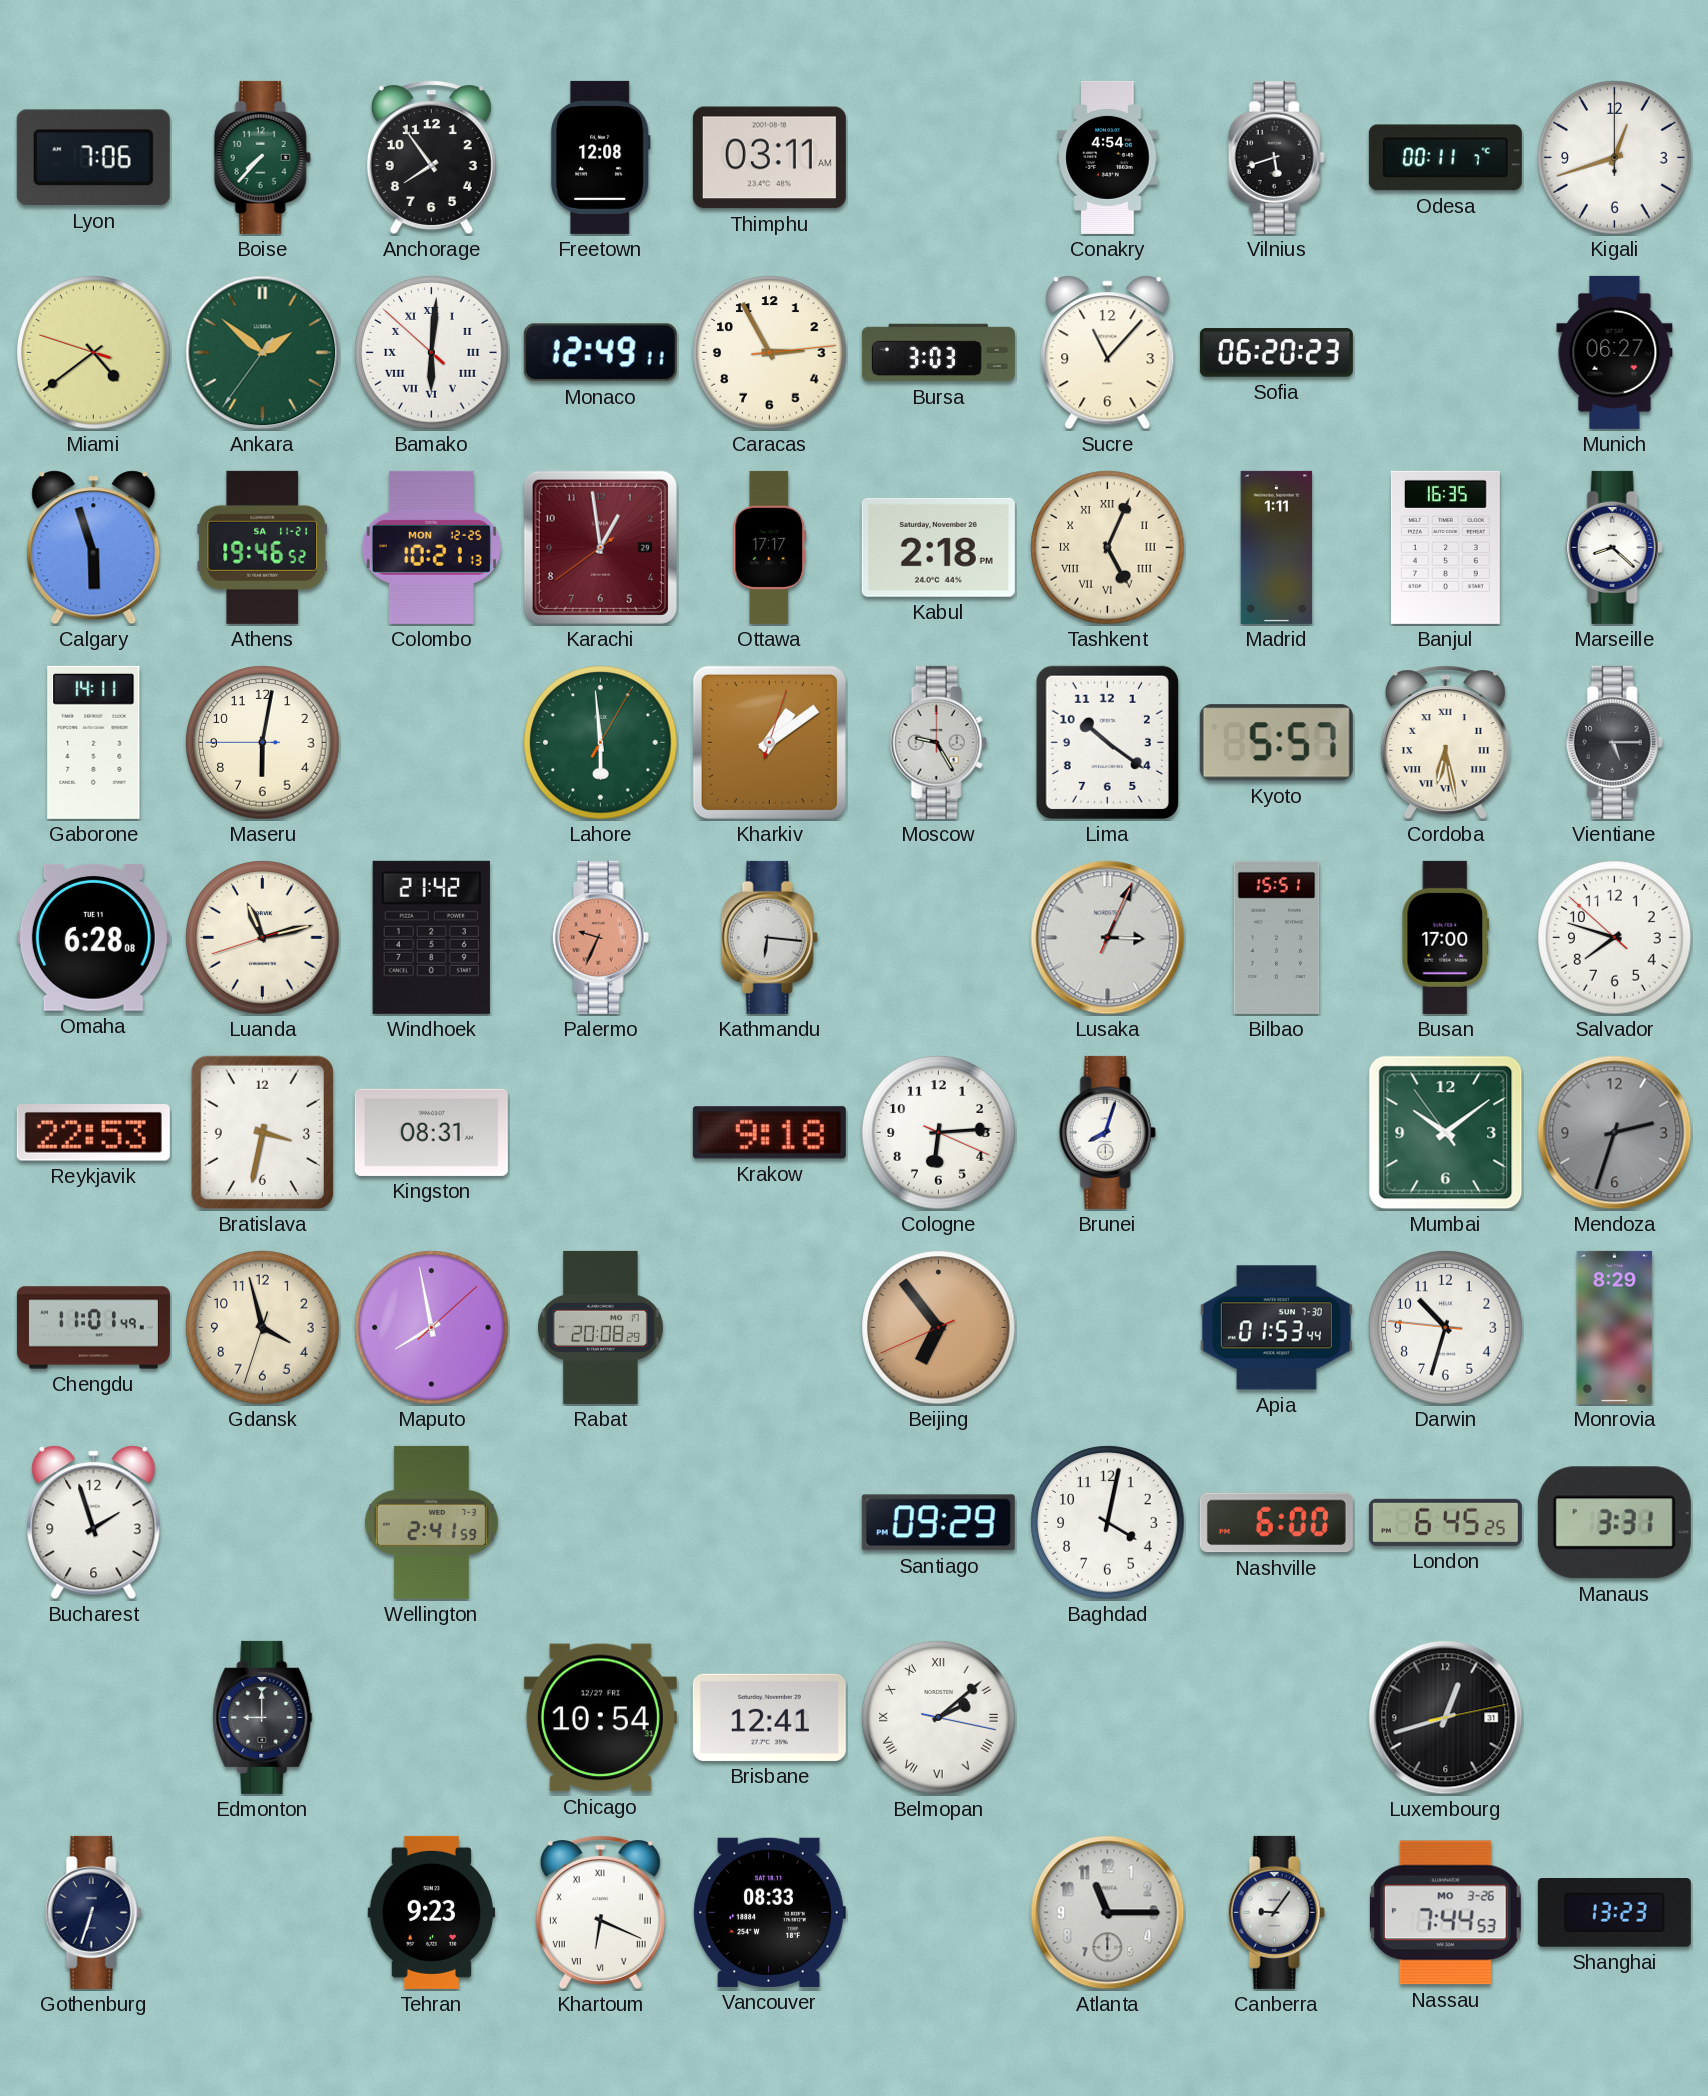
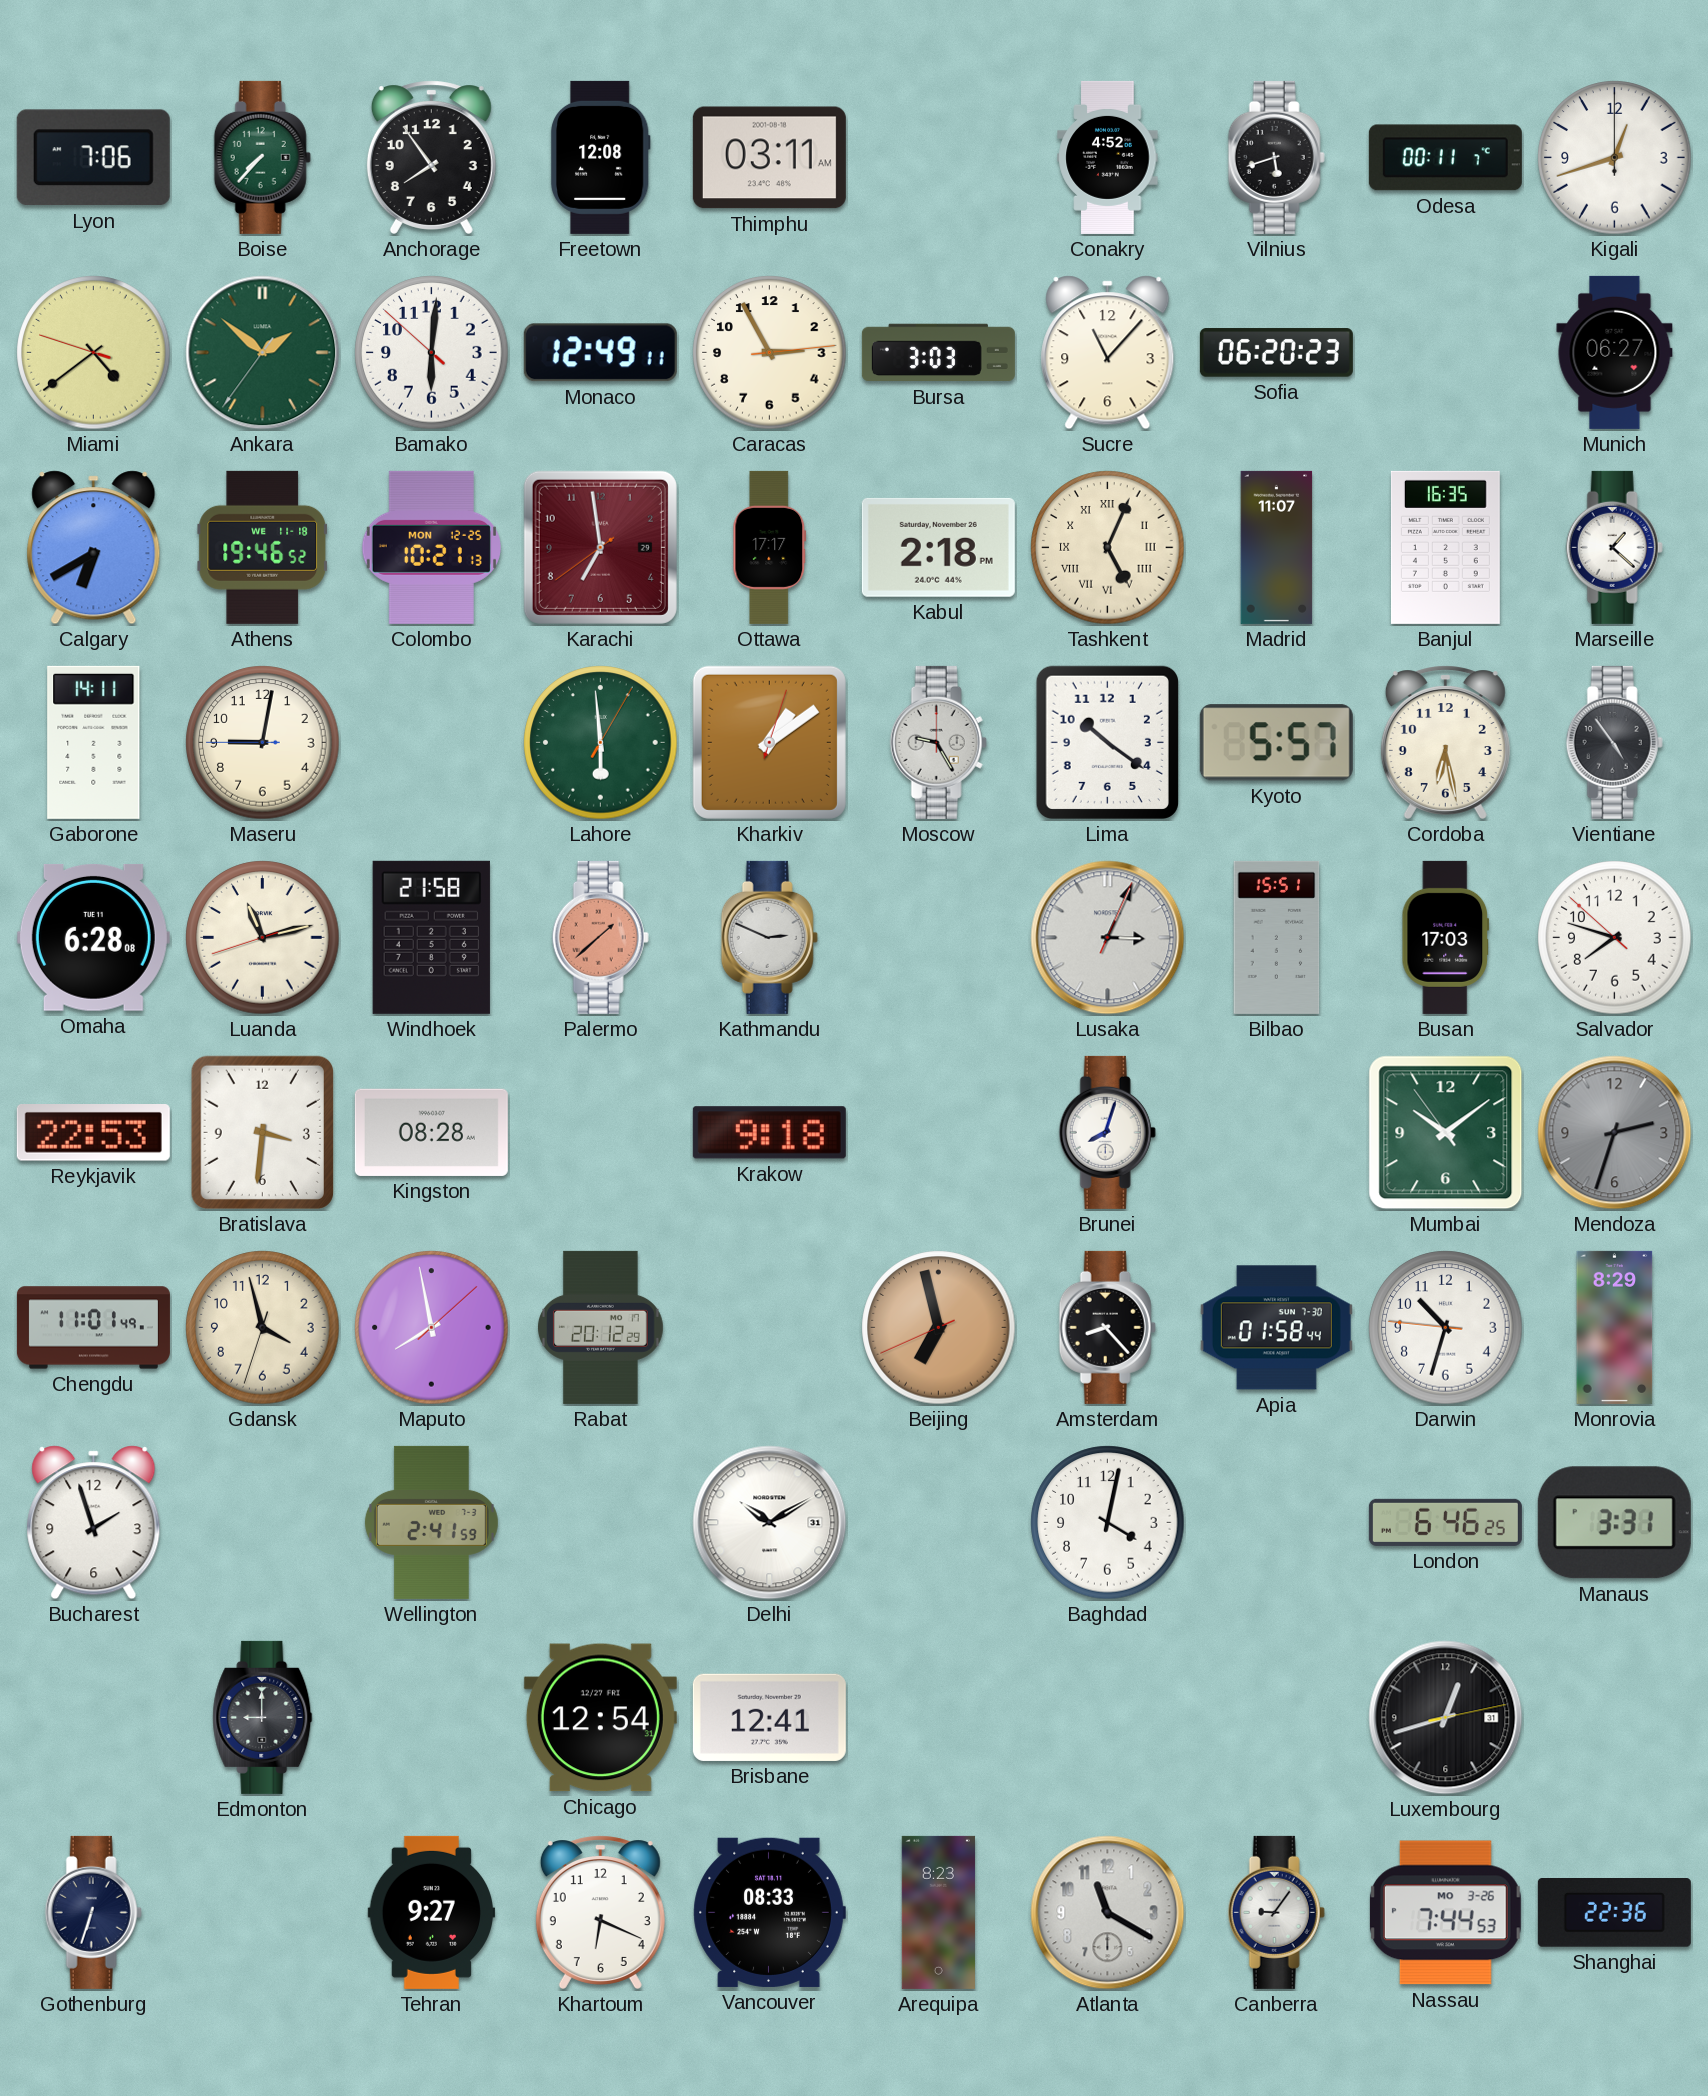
Conakry: 4:54 -> 4:52 (1108, 157)
Bamako numerals: Roman -> Arabic (432, 353)
Calgary: 5:57 -> 6:40 (94, 548)
Athens date: SA 11-21 -> WE 11-18 (263, 547)
Karachi: 12:58 -> 6:58 (600, 547)
Madrid: 1:11 -> 11:07 (1277, 547)
Marseille: 8:22 -> 1:22 (1614, 547)
Maseru: 6:01 -> 9:01 (263, 743)
Cordoba numerals: Roman -> Arabic (1445, 742)
Vientiane: 5:15 -> 4:54 (1614, 742)
Windhoek: 21:42 -> 21:58 (431, 937)
Palermo: 9:34 -> 1:38 (600, 937)
Kathmandu: 6:16 -> 2:49 (769, 937)
Busan: 17:00 -> 17:03 (1445, 937)
Bratislava: 3:32 -> 3:31 (262, 1132)
Kingston: 08:31 -> 08:28 (431, 1132)
Cologne: 6:14 -> none (939, 1133)
Rabat: 20:08 -> 20:12 (601, 1327)
Beijing: 6:53 -> 6:57 (939, 1328)
Amsterdam: none -> 8:23 (1107, 1327)
Apia: 01:53 -> 01:58 (1276, 1328)
Delhi: none -> 10:10 (770, 1523)
Santiago: 09:29 -> none (938, 1523)
Nashville: 6:00 -> none (1276, 1523)
London: 6:45 -> 6:46 (1445, 1522)
Chicago: 10:54 -> 12:54 (600, 1718)
Belmopan: 2:08 -> none (939, 1718)
Tehran: 9:23 -> 9:27 (432, 1912)
Khartoum numerals: Roman -> Arabic (600, 1912)
Arequipa: none -> 8:23 (938, 1912)
Atlanta: 11:15 -> 11:20 (1108, 1913)
Shanghai: 13:23 -> 22:36 (1614, 1913)
